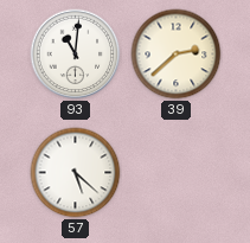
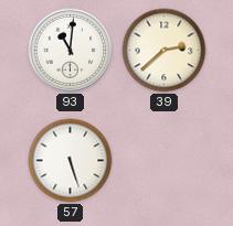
57: 5:22 -> 5:27 (71, 161)
